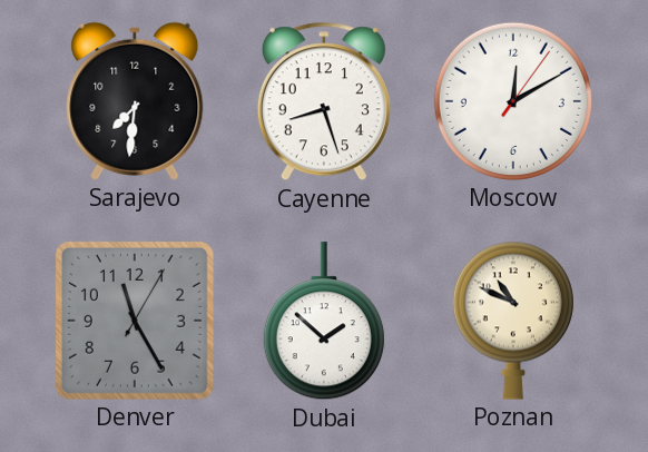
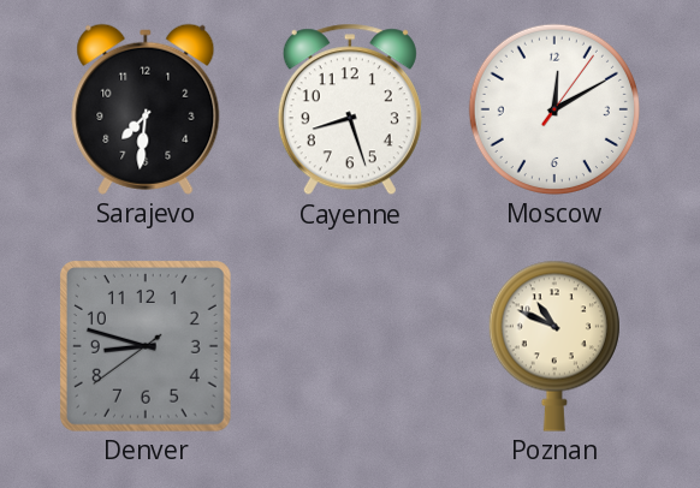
Denver: 11:25 -> 8:47 (146, 346)
Dubai: 1:52 -> none (324, 322)
